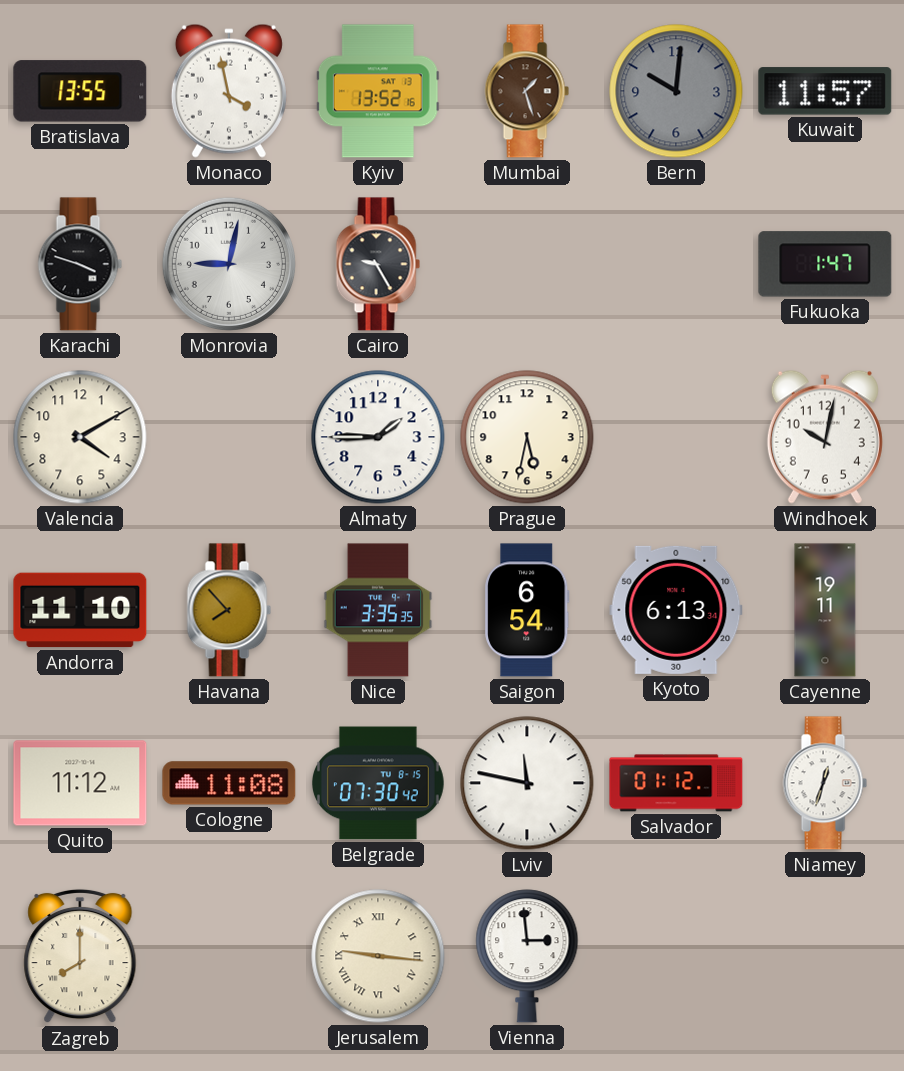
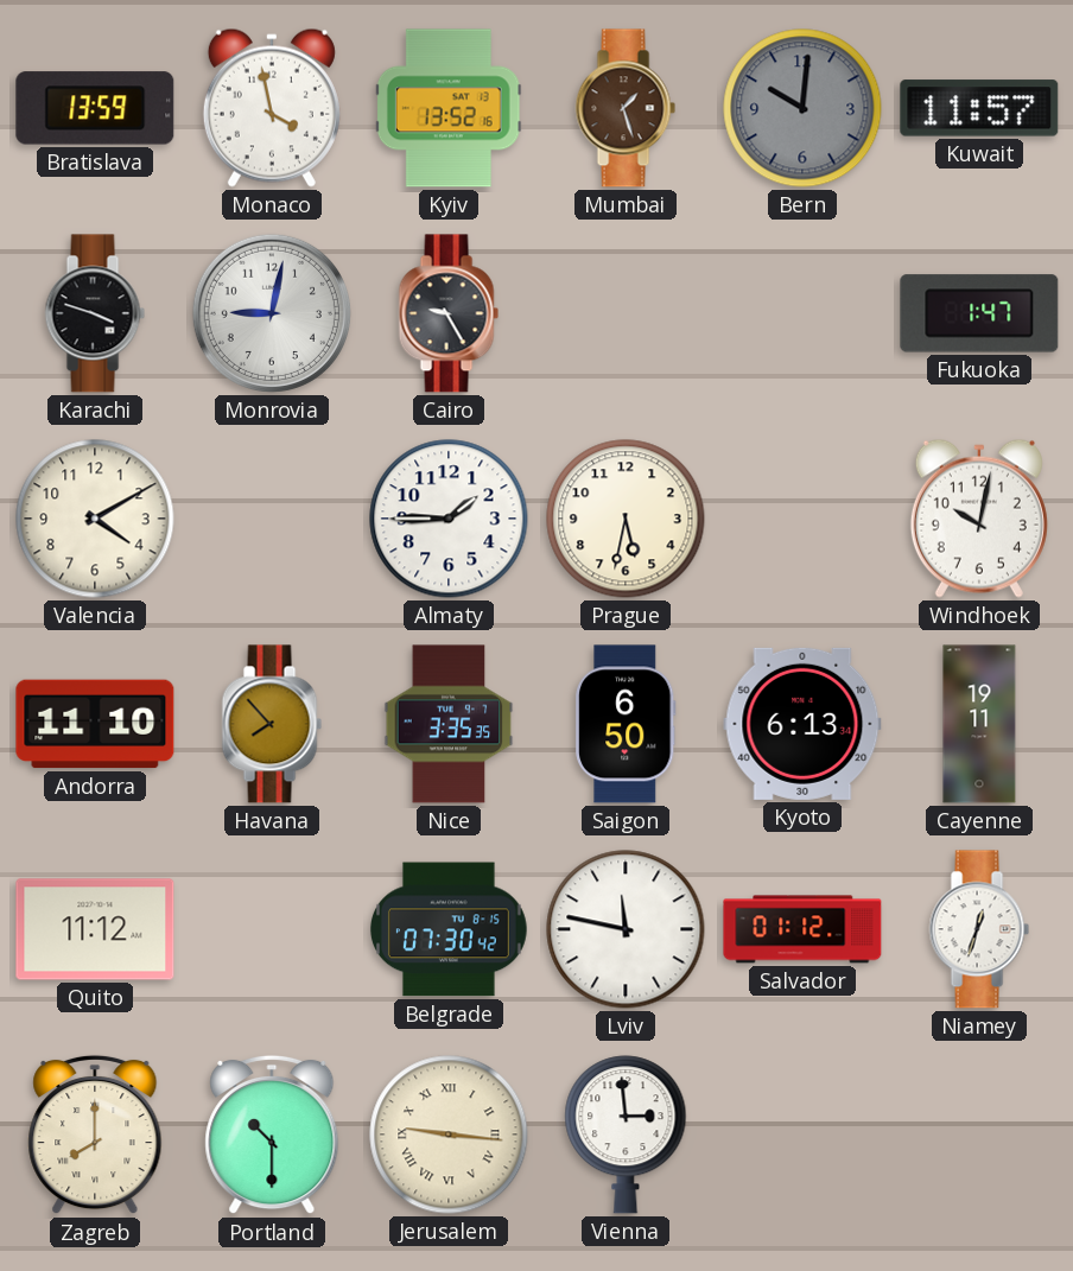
Bratislava: 13:55 -> 13:59 (95, 108)
Saigon: 6:54 -> 6:50 (626, 724)
Cologne: 11:08 -> none (229, 783)
Portland: none -> 10:30 (272, 1135)
